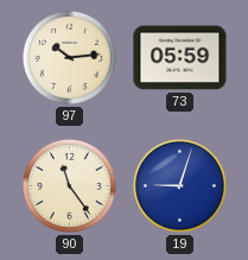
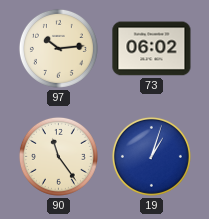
73: 05:59 -> 06:02 (152, 49)
19: 9:03 -> 1:03 (151, 156)
